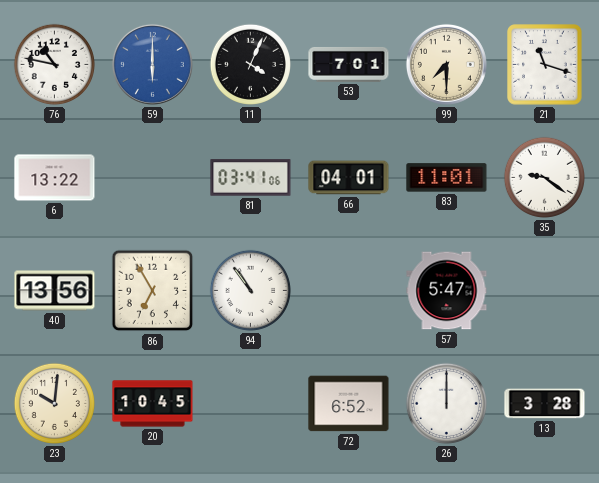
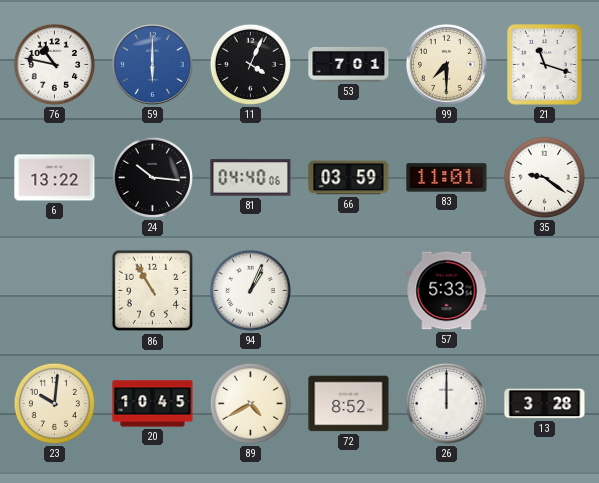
24: none -> 10:16 (152, 177)
81: 03:41 -> 04:40 (251, 178)
66: 04:01 -> 03:59 (349, 178)
40: 13:56 -> none (55, 291)
86: 6:55 -> 10:55 (153, 291)
94: 10:54 -> 1:04 (250, 290)
57: 5:47 -> 5:33 (447, 291)
89: none -> 4:40 (250, 403)
72: 6:52 -> 8:52 (349, 404)
